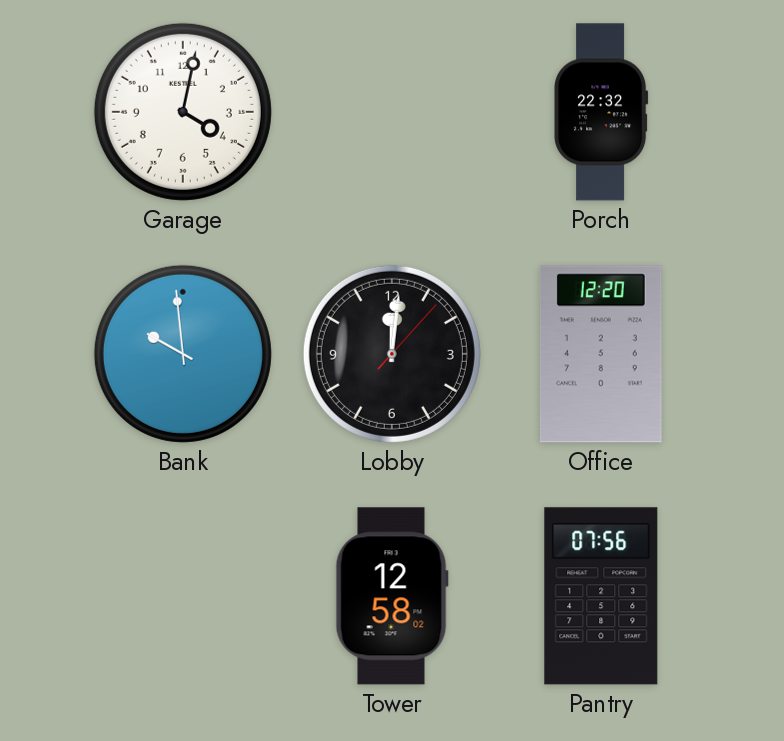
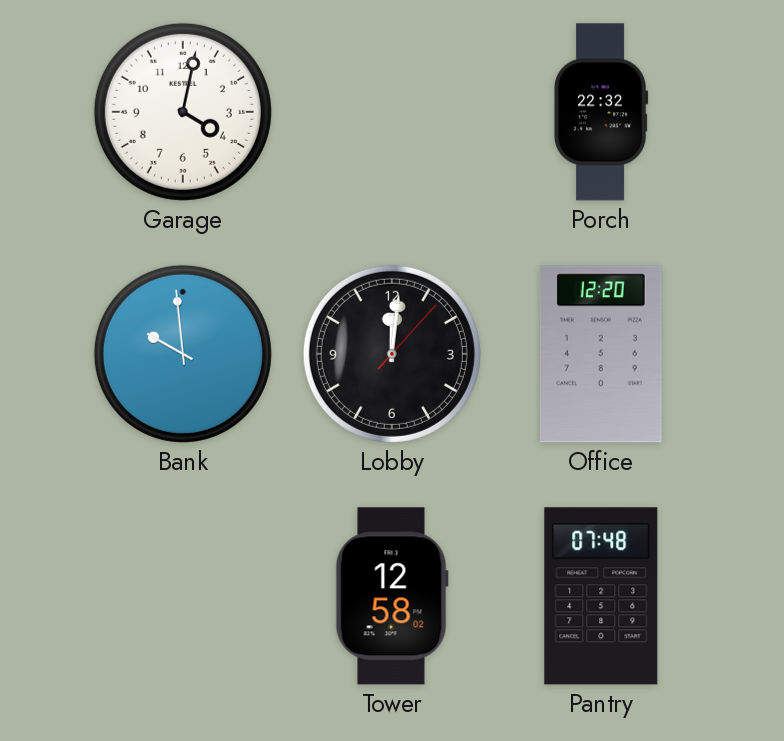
Pantry: 07:56 -> 07:48 (601, 596)
